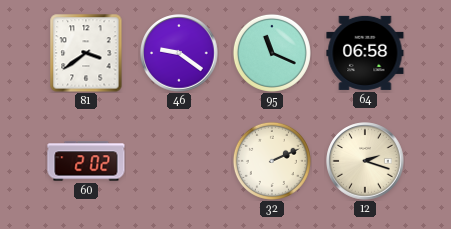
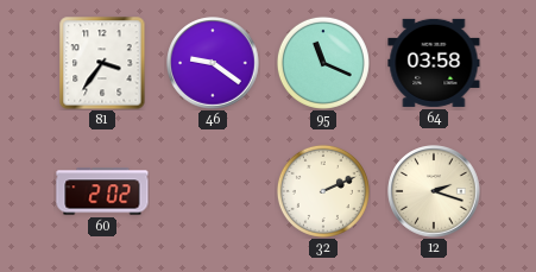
81: 3:39 -> 3:36 (102, 63)
64: 06:58 -> 03:58 (434, 63)
